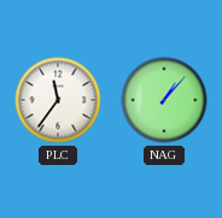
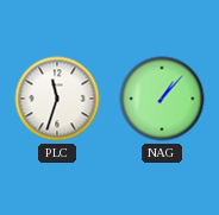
PLC: 11:36 -> 11:33 (57, 99)
